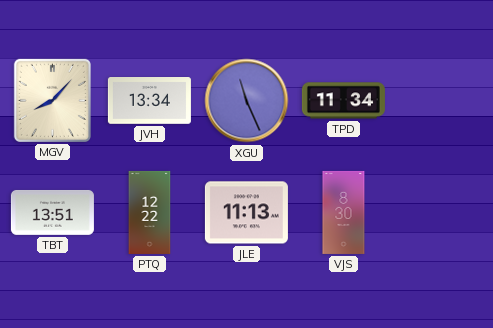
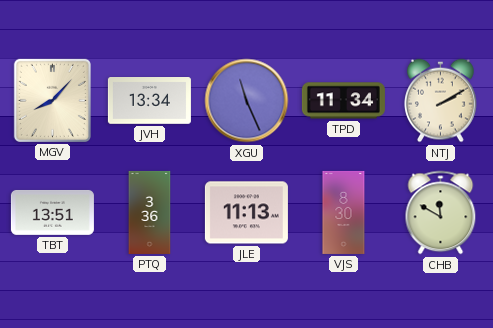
NTJ: none -> 2:10 (441, 101)
PTQ: 12:22 -> 3:36 (150, 212)
CHB: none -> 11:50 (441, 213)
